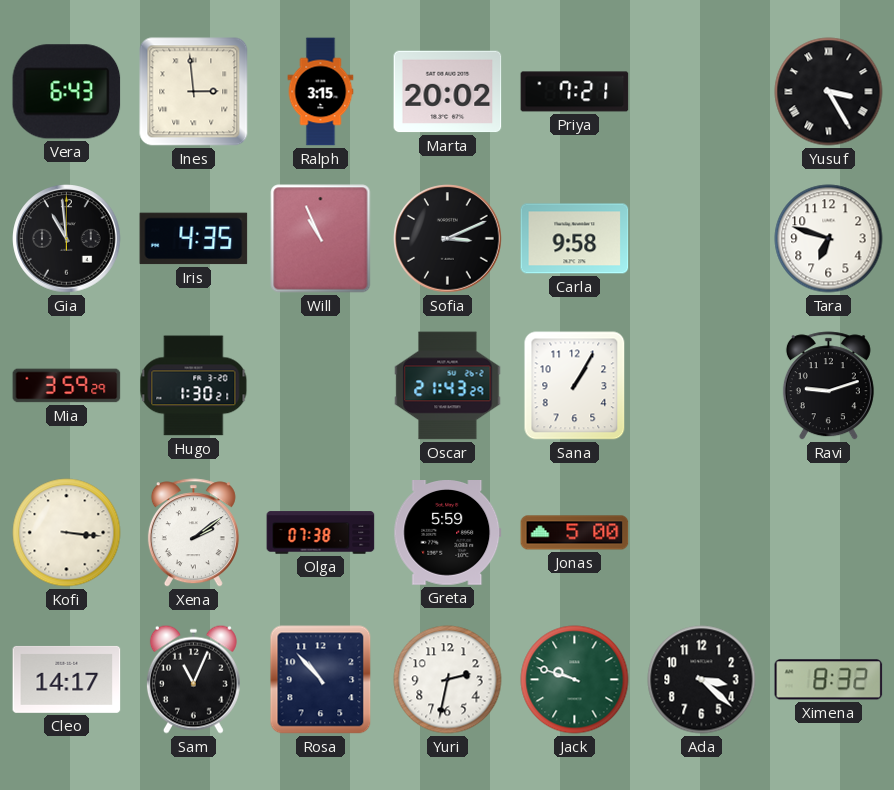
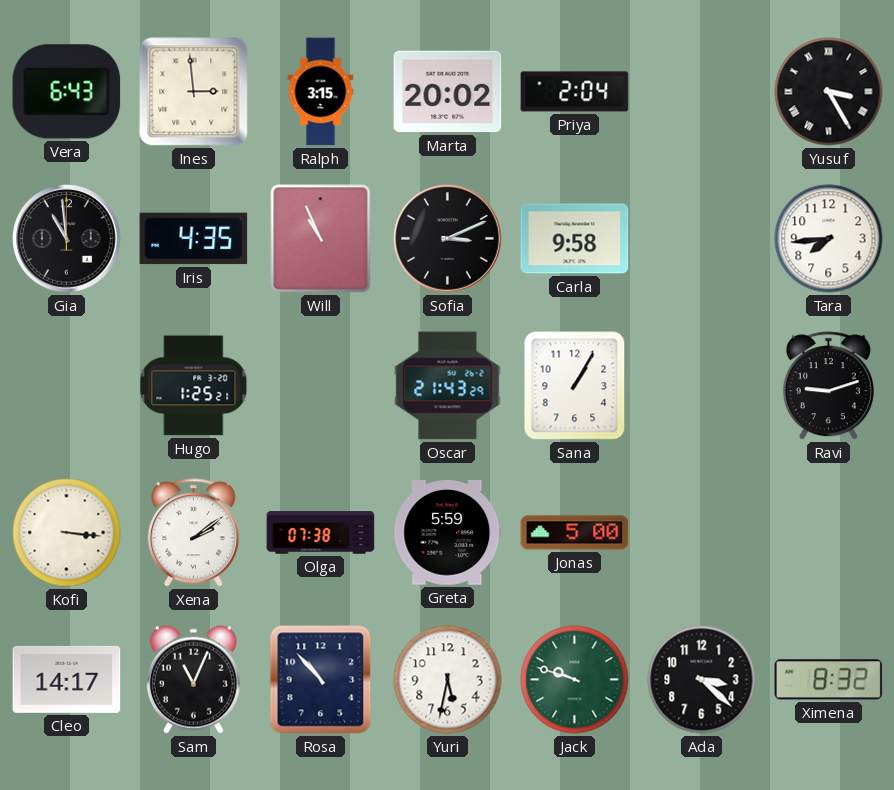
Priya: 7:21 -> 2:04 (575, 92)
Tara: 6:48 -> 7:44 (829, 239)
Mia: 3:59 -> none (67, 386)
Hugo: 1:30 -> 1:25 (194, 386)
Yuri: 2:32 -> 5:32 (448, 680)
